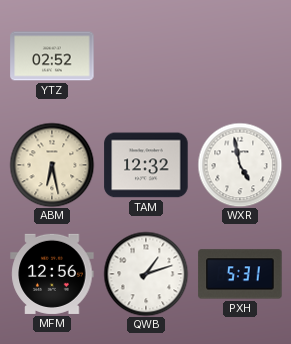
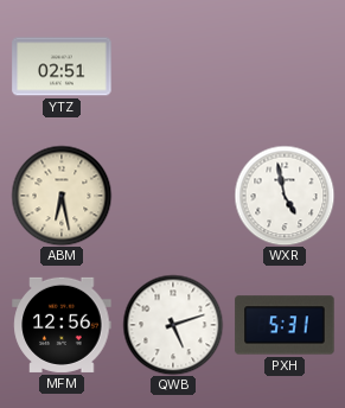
YTZ: 02:52 -> 02:51 (62, 66)
TAM: 12:32 -> none (146, 165)
QWB: 1:12 -> 5:12 (173, 325)
